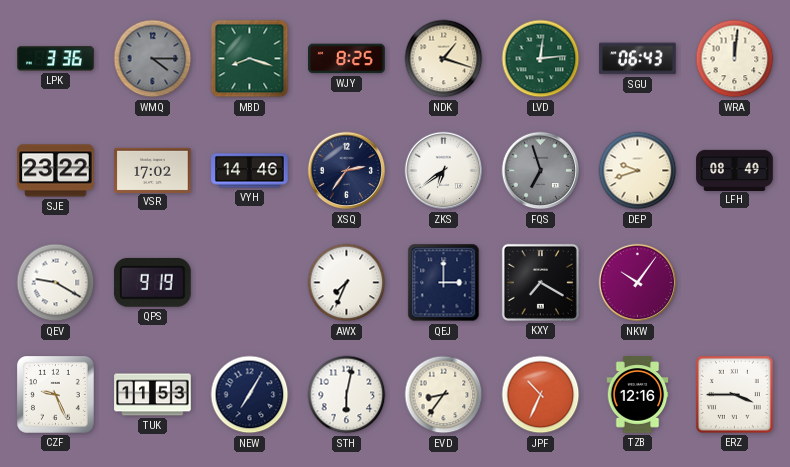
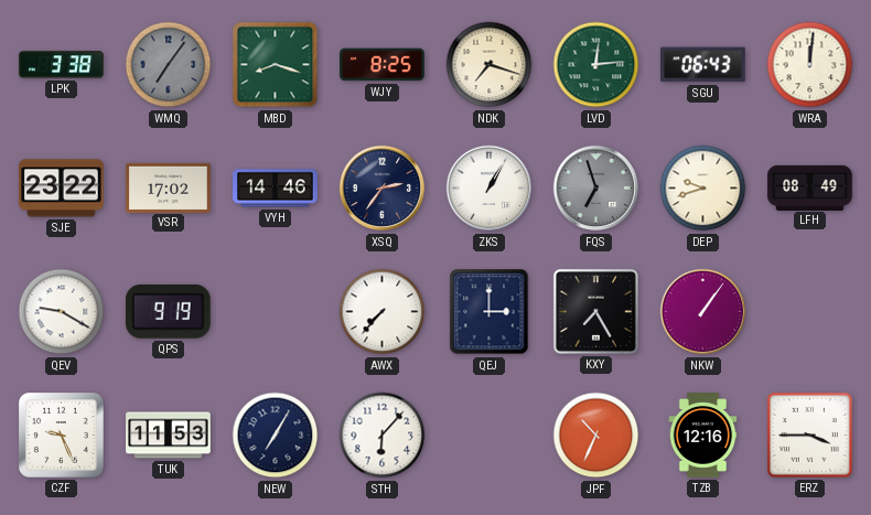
LPK: 3:36 -> 3:38 (62, 65)
WMQ: 4:15 -> 7:06 (169, 65)
NDK: 1:18 -> 7:18 (490, 65)
ZKS: 6:39 -> 1:05 (490, 189)
AWX: 7:34 -> 7:37 (383, 312)
KXY: 7:20 -> 7:25 (595, 311)
NKW: 10:06 -> 1:06 (703, 312)
STH: 6:02 -> 6:07 (383, 436)
EVD: 8:36 -> none (444, 395)
